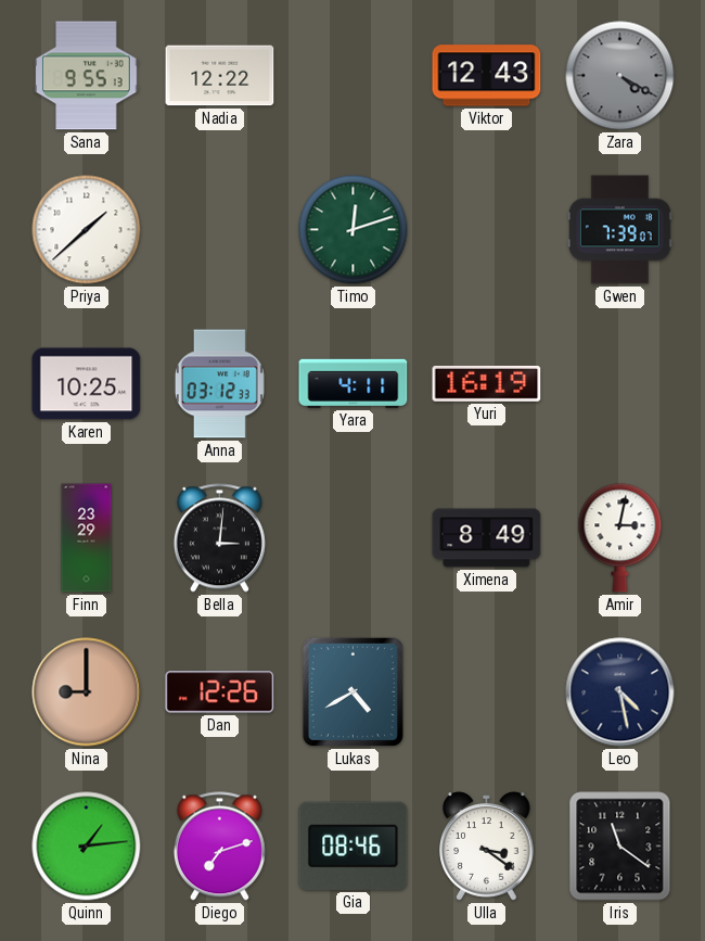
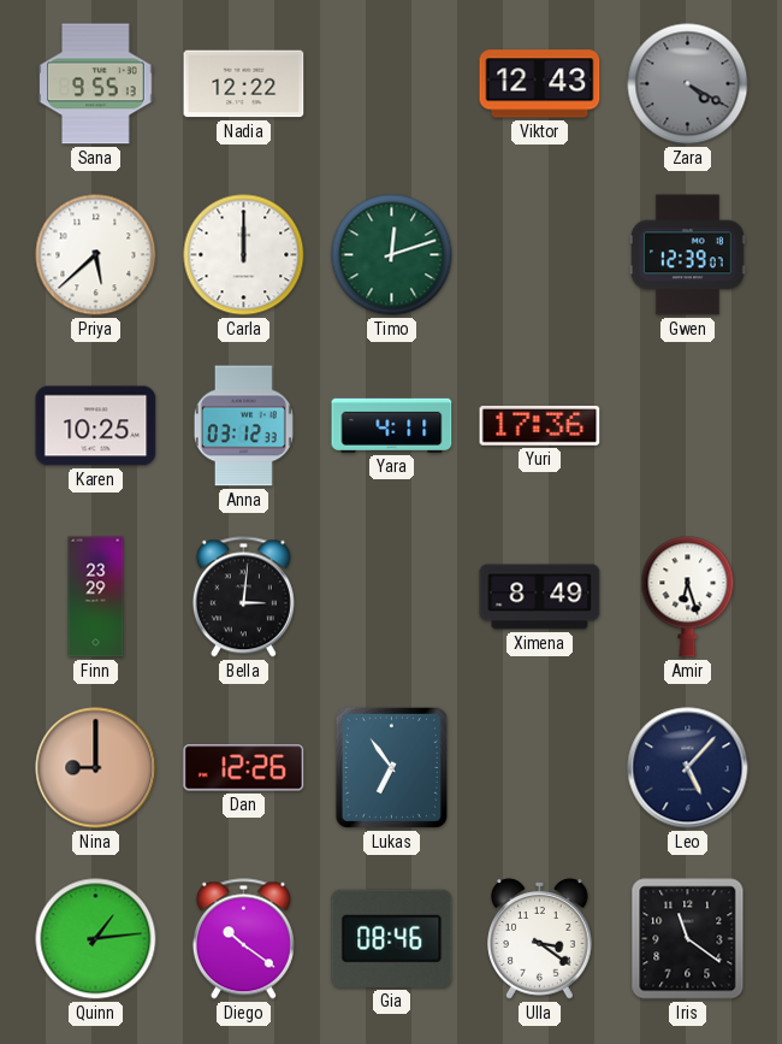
Priya: 1:38 -> 5:38 (96, 255)
Carla: none -> 12:00 (244, 255)
Gwen: 7:39 -> 12:39 (687, 255)
Yuri: 16:19 -> 17:36 (540, 425)
Amir: 3:02 -> 6:27 (688, 597)
Lukas: 4:40 -> 6:54 (391, 767)
Leo: 4:28 -> 5:07 (688, 768)
Diego: 7:12 -> 10:21 (243, 939)
